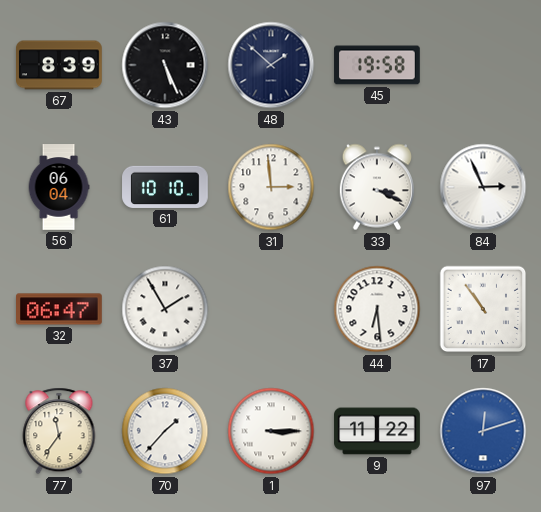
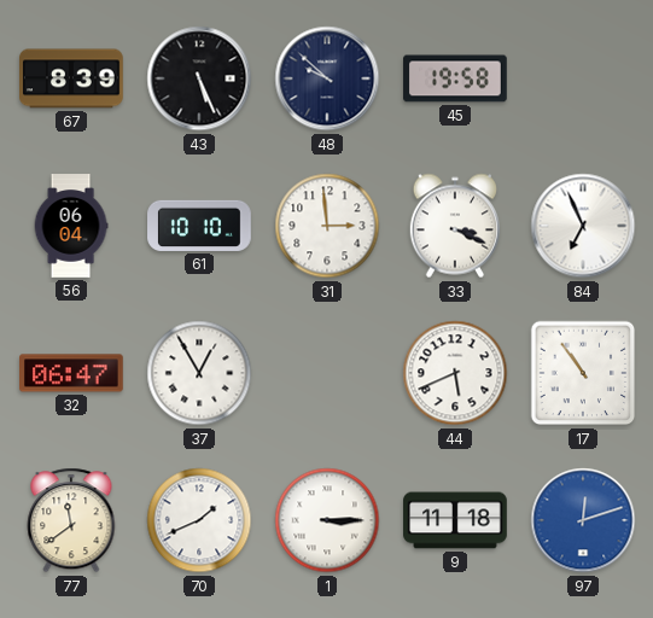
48: 1:52 -> 9:52 (327, 78)
84: 2:56 -> 6:56 (583, 226)
37: 1:55 -> 12:55 (199, 373)
44: 6:29 -> 5:41 (455, 373)
77: 11:36 -> 11:39 (71, 520)
70: 1:37 -> 1:41 (199, 520)
9: 11:22 -> 11:18 (455, 520)
